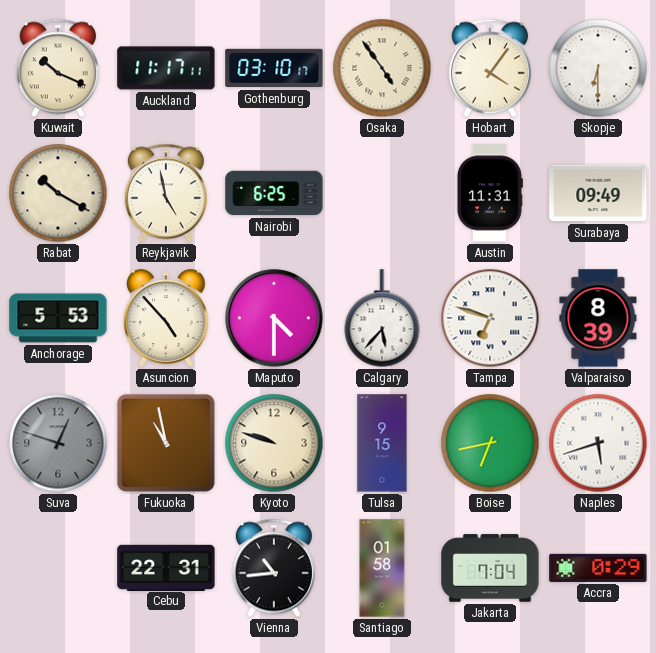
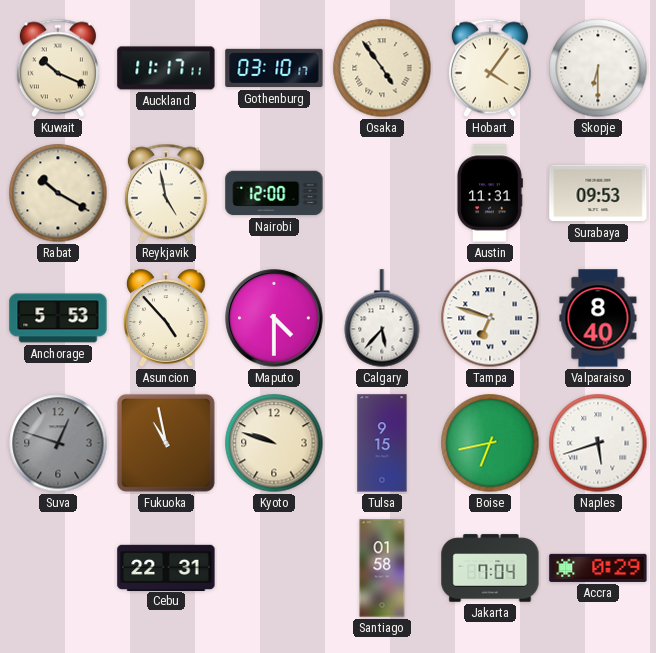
Nairobi: 6:25 -> 12:00 (274, 193)
Surabaya: 09:49 -> 09:53 (598, 193)
Valparaiso: 8:39 -> 8:40 (598, 318)
Vienna: 10:44 -> none (274, 568)
